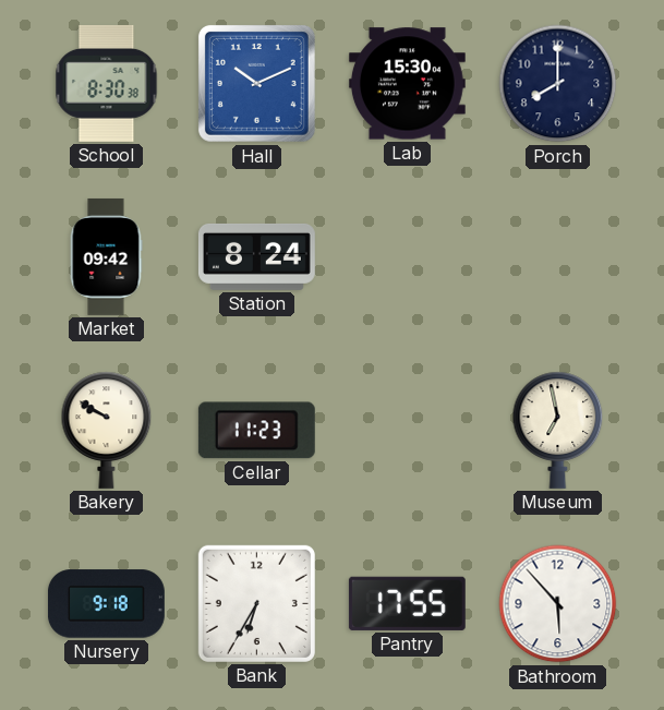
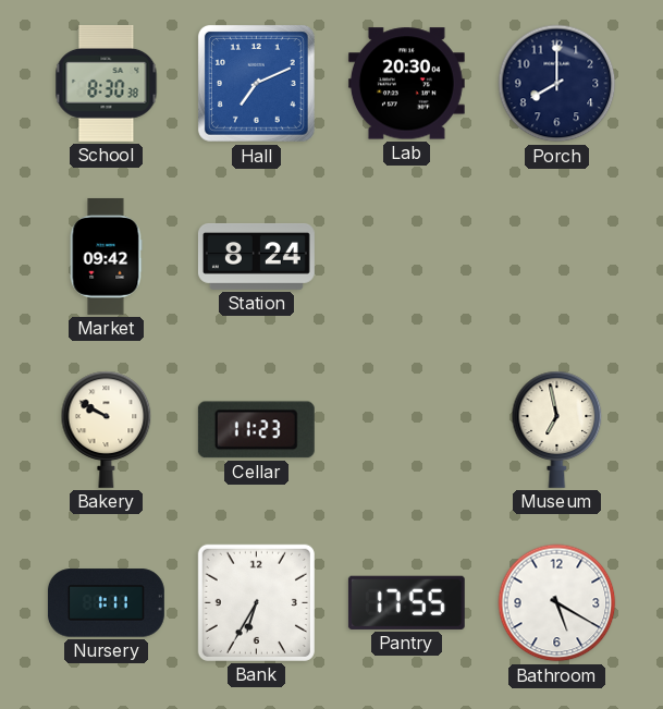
Hall: 10:11 -> 7:11 (256, 83)
Lab: 15:30 -> 20:30 (406, 84)
Nursery: 9:18 -> 1:11 (106, 603)
Bathroom: 5:53 -> 5:20 (557, 603)
